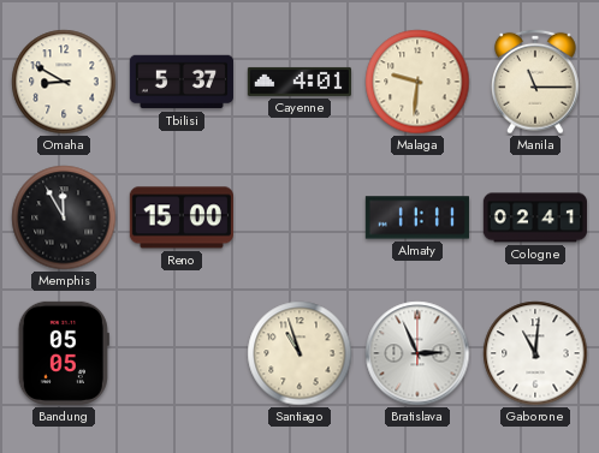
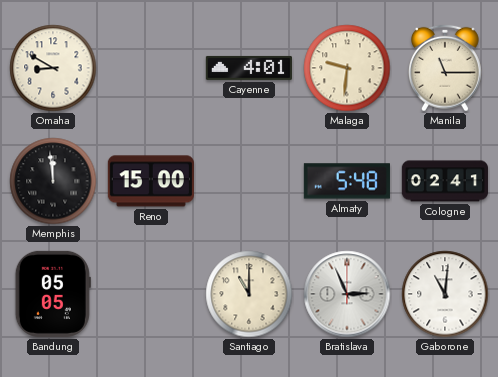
Tbilisi: 5:37 -> none (182, 82)
Memphis: 11:55 -> 11:59 (53, 181)
Almaty: 11:11 -> 5:48 (347, 181)
Santiago: 10:57 -> 11:00 (249, 294)
